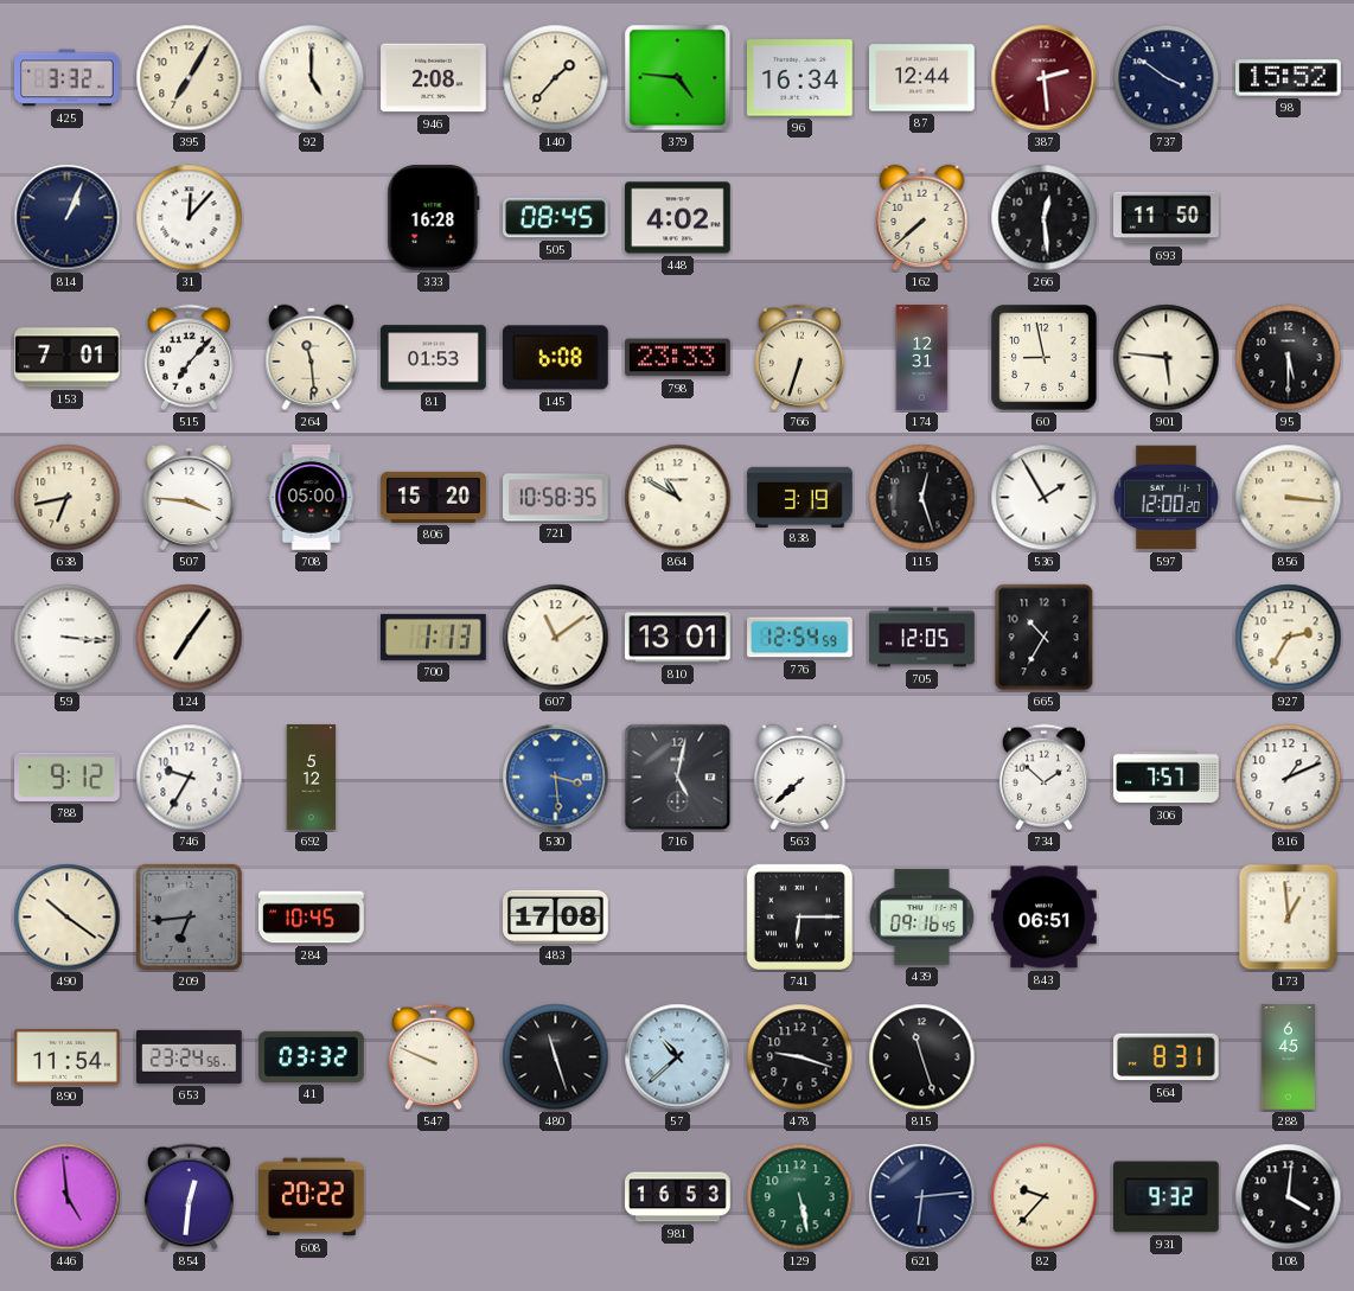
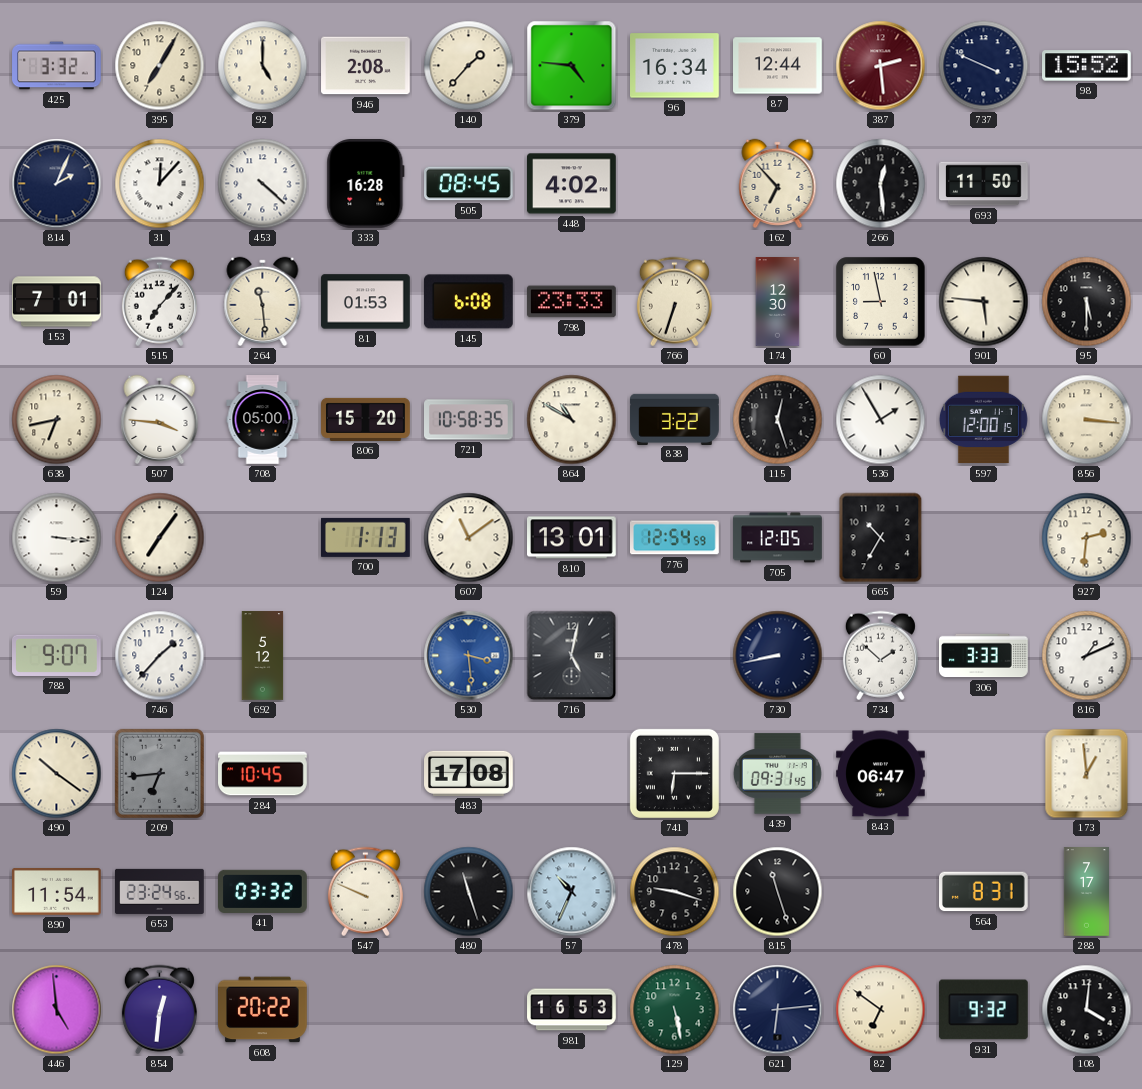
737: 3:51 -> 3:49 (984, 66)
814: 1:04 -> 2:04 (57, 184)
453: none -> 4:22 (263, 184)
162: 7:38 -> 6:53 (778, 183)
174: 12:31 -> 12:30 (778, 302)
838: 3:19 -> 3:22 (675, 419)
597: 12:00:20 -> 12:00:15 (983, 420)
927: 2:35 -> 2:31 (1087, 538)
788: 9:12 -> 9:07 (57, 655)
746: 9:35 -> 1:37 (160, 656)
563: 7:38 -> none (800, 776)
730: none -> 8:43 (778, 656)
306: 7:57 -> 3:33 (984, 656)
439: 09:16 -> 09:31 (777, 774)
843: 06:51 -> 06:47 (881, 774)
57: 10:38 -> 10:34 (572, 892)
288: 6:45 -> 7:17 (1086, 892)
82: 9:37 -> 6:51 (881, 1010)
